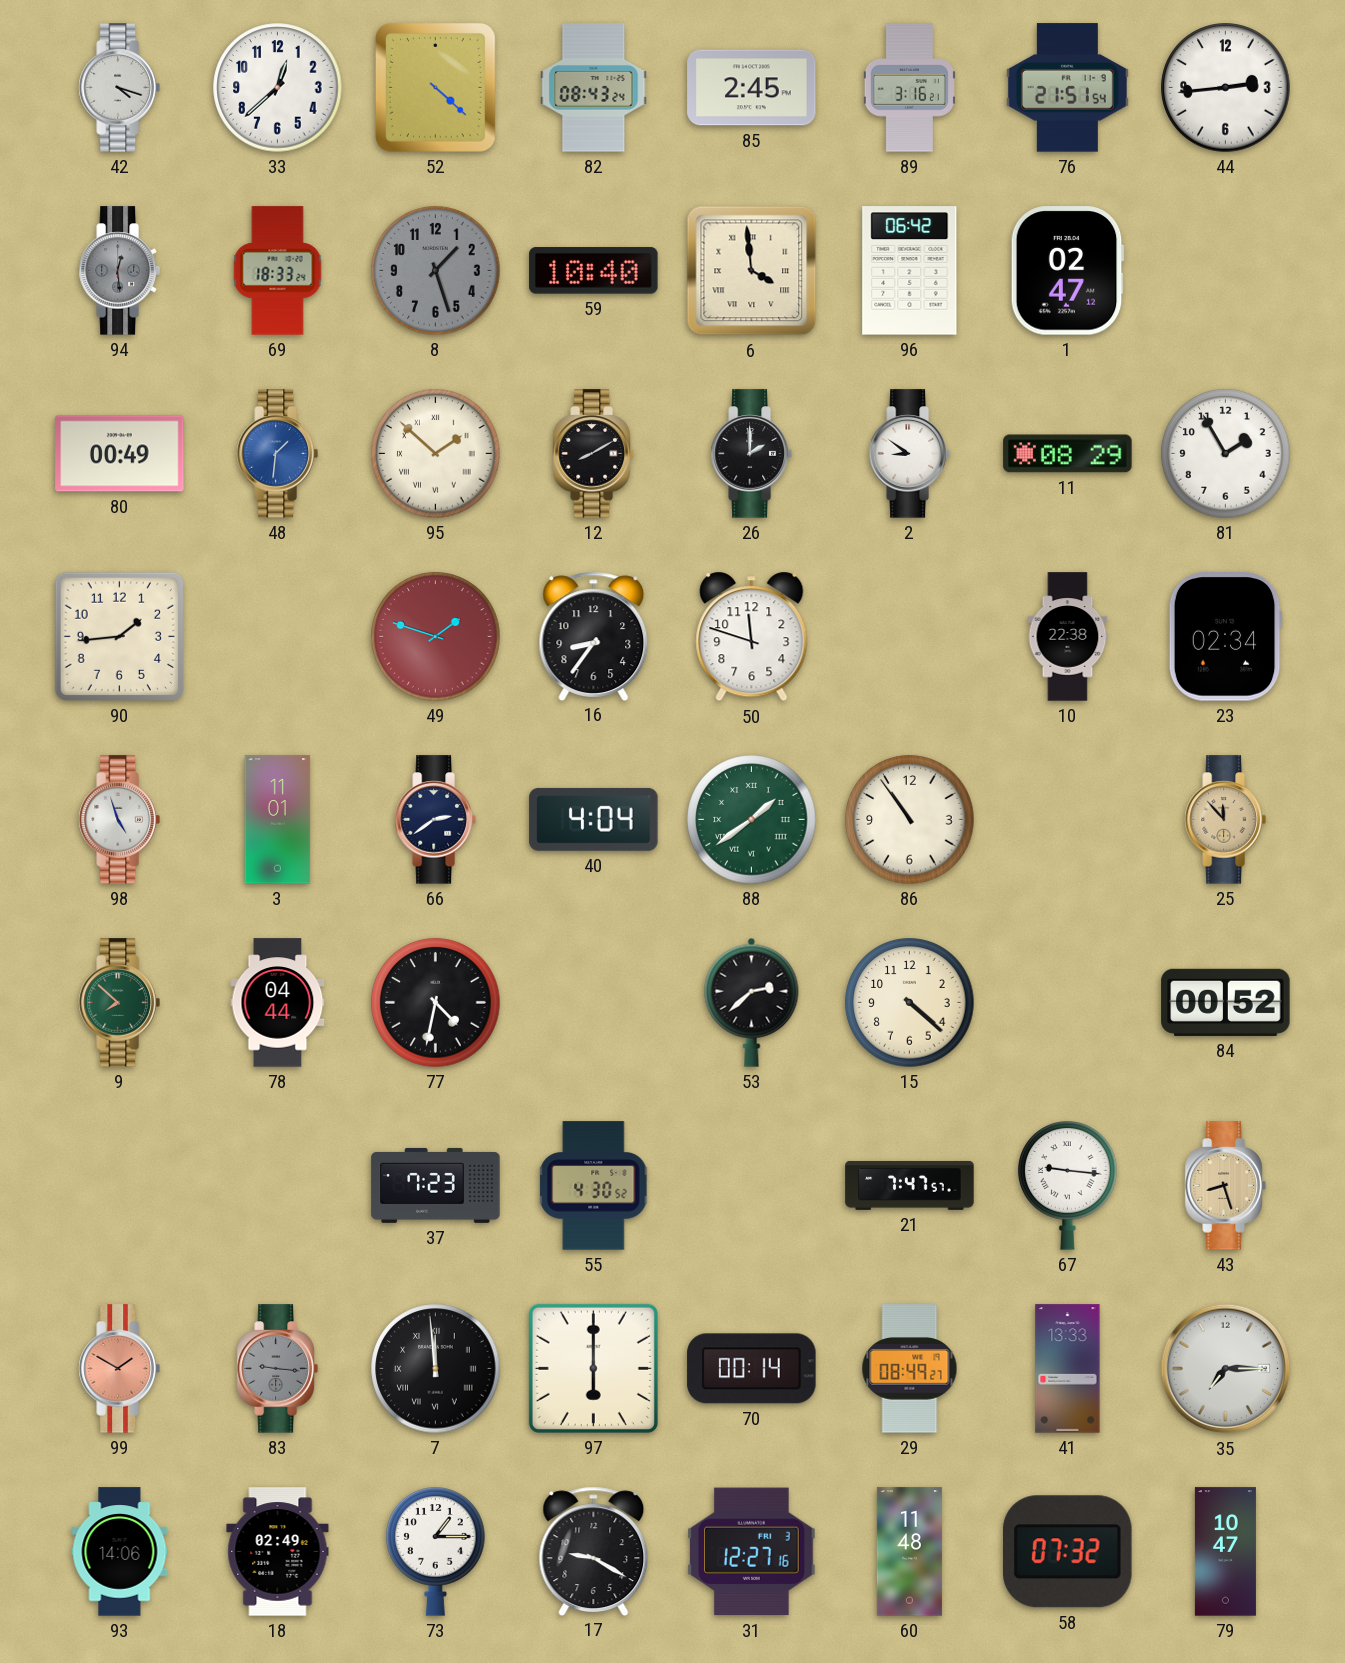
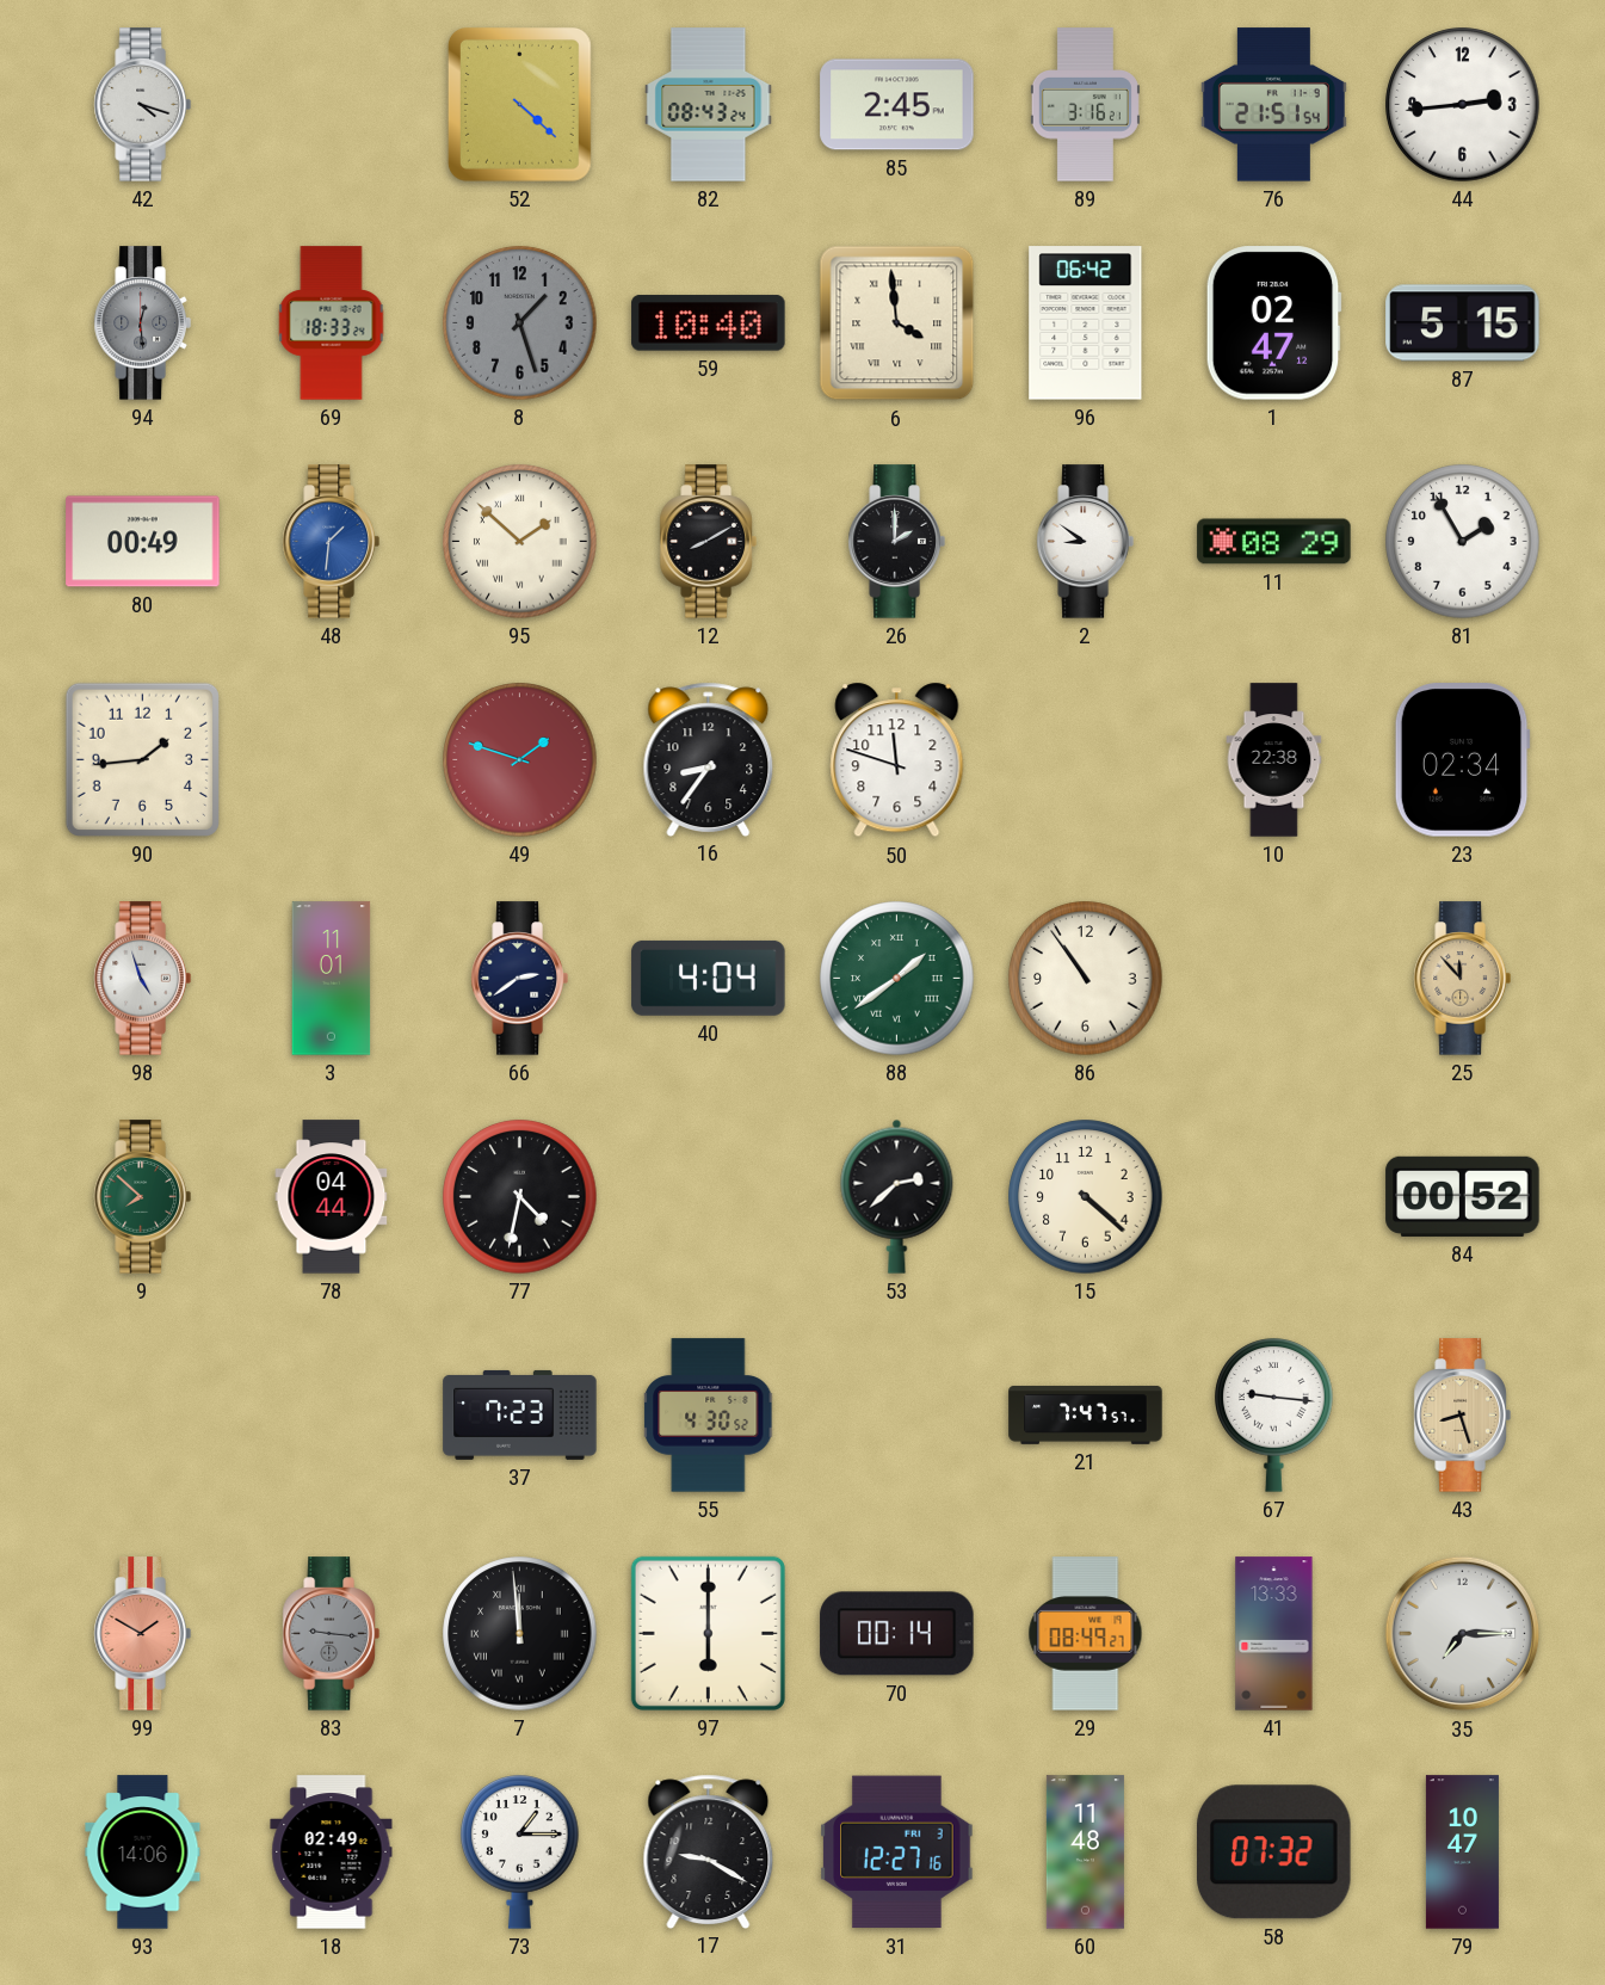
33: 12:38 -> none (278, 88)
87: none -> 5:15 (1463, 323)
